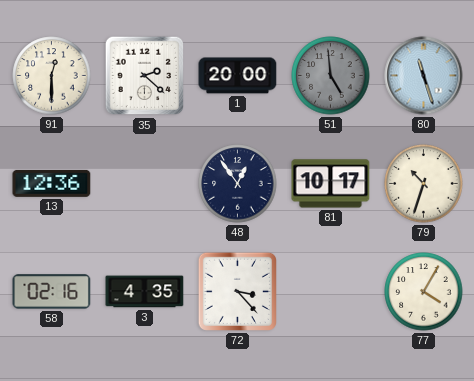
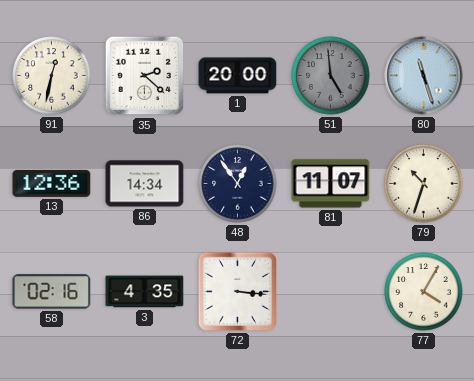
91: 12:30 -> 12:32 (52, 76)
86: none -> 14:34 (145, 184)
81: 10:17 -> 11:07 (331, 184)
72: 3:23 -> 3:16 (237, 291)
